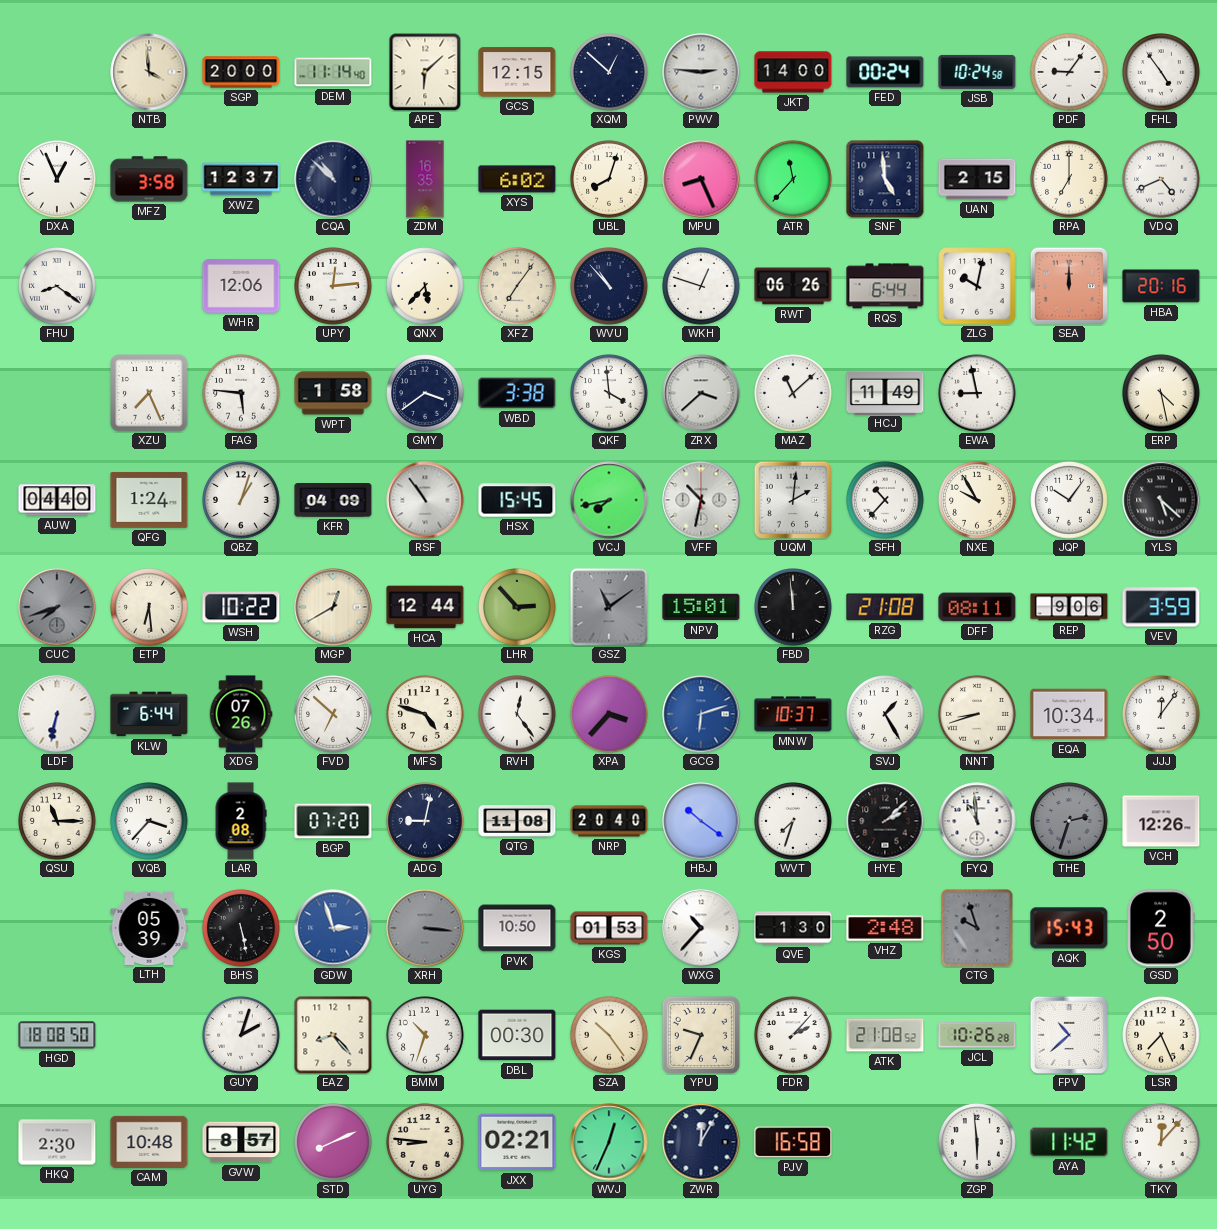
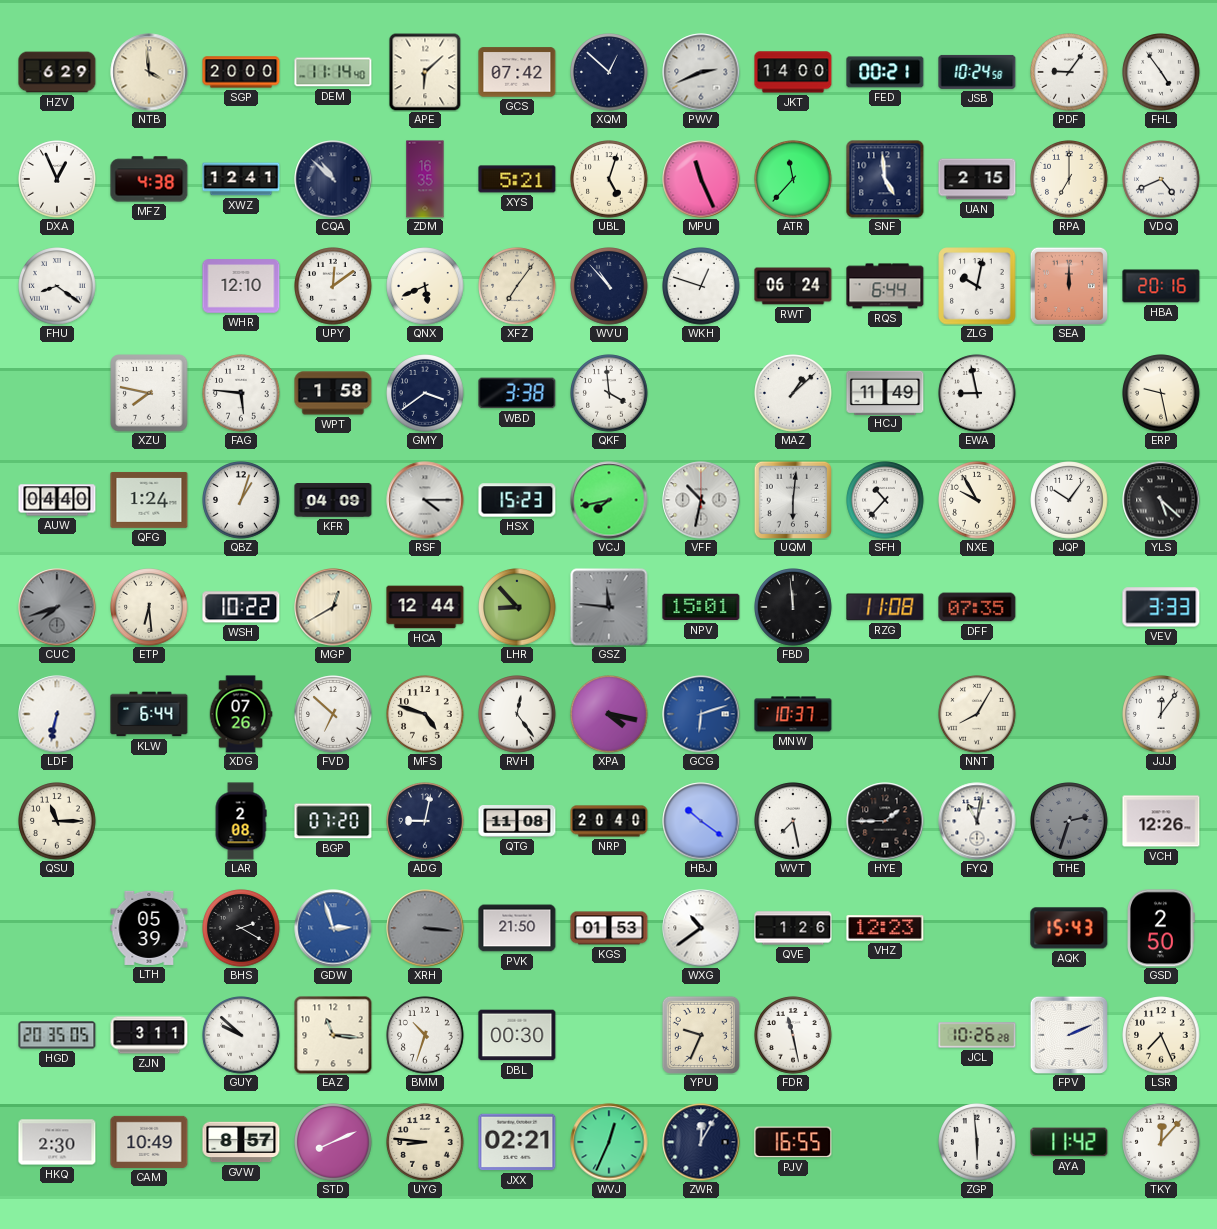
HZV: none -> 6:29 (57, 72)
GCS: 12:15 -> 07:42 (517, 72)
PWV: 2:46 -> 2:41 (701, 72)
FED: 00:24 -> 00:21 (885, 72)
MFZ: 3:58 -> 4:38 (149, 179)
XWZ: 12:37 -> 12:41 (241, 179)
XYS: 6:02 -> 5:21 (517, 179)
UBL: 8:03 -> 5:03 (609, 179)
MPU: 8:26 -> 11:26 (701, 179)
WHR: 12:06 -> 12:10 (241, 286)
UPY: 12:14 -> 12:09 (333, 286)
QNX: 5:37 -> 5:41 (425, 286)
RWT: 06:26 -> 06:24 (793, 286)
XZU: 7:26 -> 7:47 (149, 393)
ZRX: 3:38 -> none (701, 393)
MAZ: 11:08 -> 1:08 (793, 393)
ERP: 4:28 -> 9:28 (1161, 393)
RSF: 10:54 -> 4:15 (425, 500)
HSX: 15:45 -> 15:23 (517, 500)
UQM: 2:01 -> 6:01 (792, 499)
LHR: 2:53 -> 8:53 (517, 607)
GSZ: 11:09 -> 11:46 (609, 607)
RZG: 21:08 -> 11:08 (885, 607)
DFF: 08:11 -> 07:35 (977, 607)
REP: 9:06 -> none (1069, 607)
VEV: 3:59 -> 3:33 (1161, 607)
XPA: 3:37 -> 4:17 (609, 714)
SVJ: 1:25 -> none (885, 714)
NNT: 8:42 -> 8:05 (977, 714)
EQA: 10:34 -> none (1069, 714)
VQB: 3:37 -> none (149, 821)
WVT: 7:33 -> 7:28 (793, 821)
HYE: 2:08 -> 1:45 (885, 821)
FYQ: 10:59 -> 11:02 (977, 821)
BHS: 5:28 -> 2:20 (241, 928)
PVK: 10:50 -> 21:50 (517, 928)
WXG: 10:37 -> 10:39 (701, 928)
QVE: 1:30 -> 1:26 (793, 928)
VHZ: 2:48 -> 12:23 (885, 928)
CTG: 9:57 -> none (977, 928)
HGD: 18:08 -> 20:35 (57, 1035)
ZJN: none -> 3:11 (149, 1035)
GUY: 2:03 -> 9:52 (241, 1035)
EAZ: 8:23 -> 11:16 (333, 1035)
SZA: 10:24 -> none (609, 1035)
FDR: 2:07 -> 11:28 (793, 1035)
ATK: 21:08 -> none (885, 1035)
FPV: 10:38 -> 2:11 (1068, 1034)
CAM: 10:48 -> 10:49 (149, 1142)
PJV: 16:58 -> 16:55 (793, 1142)
